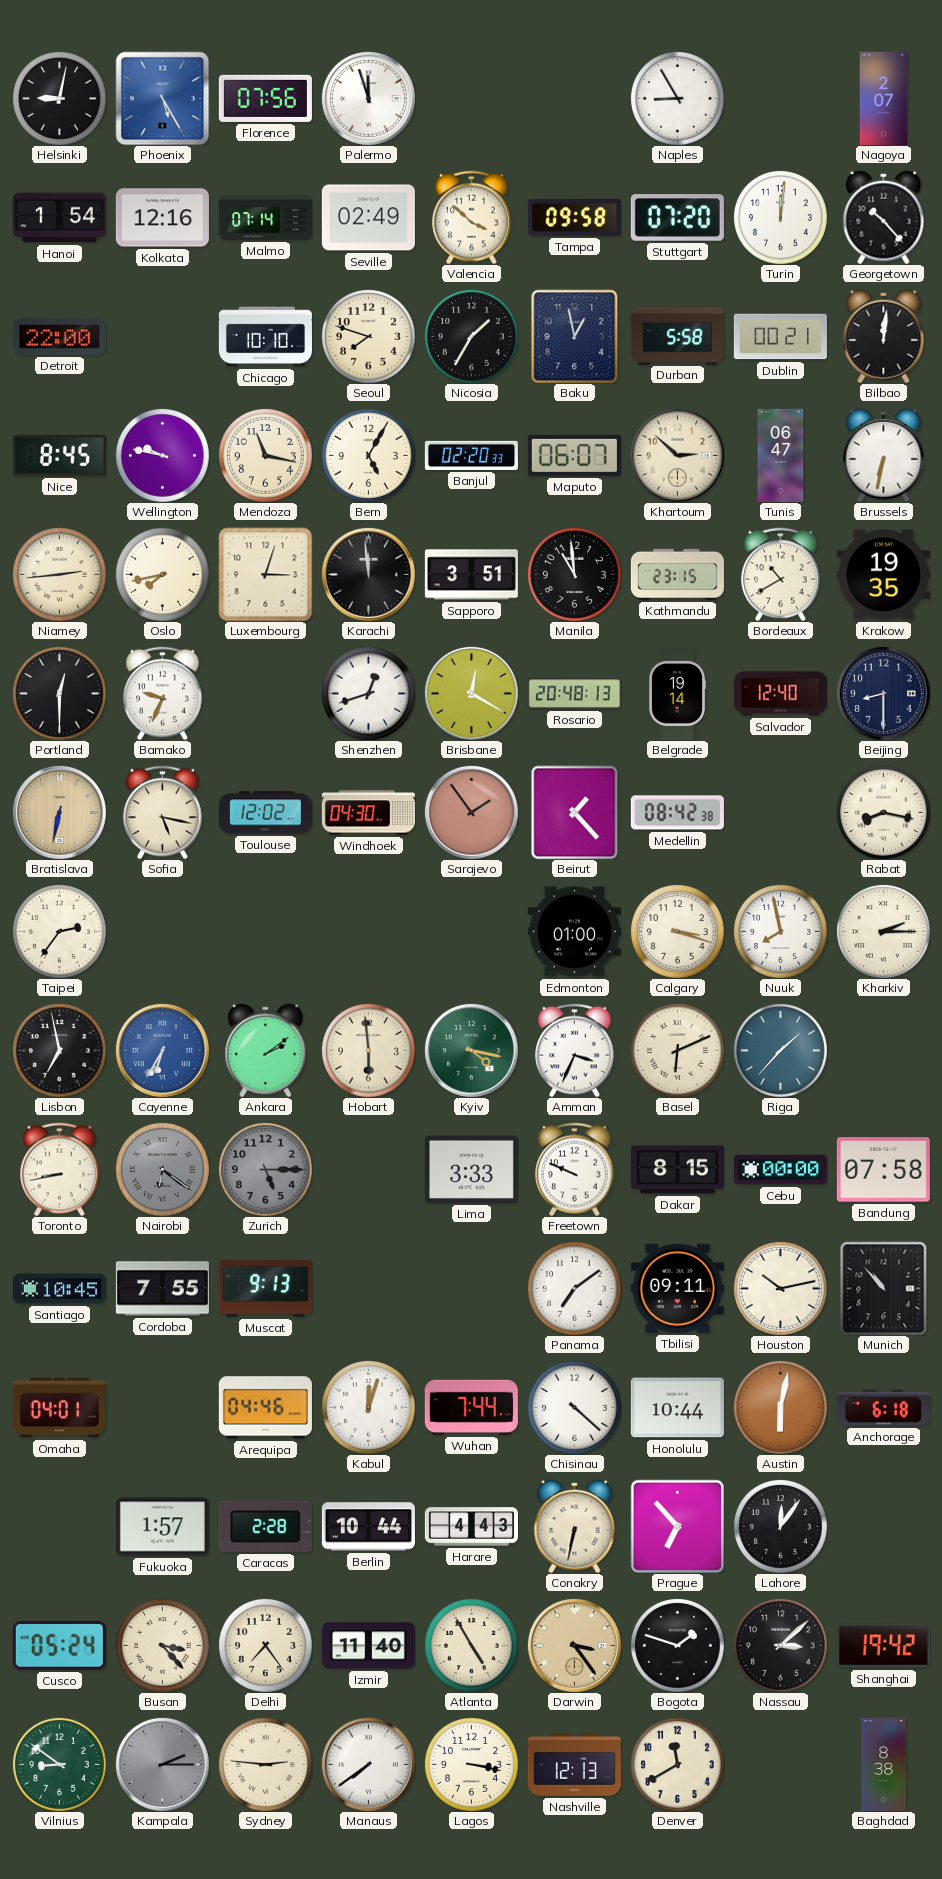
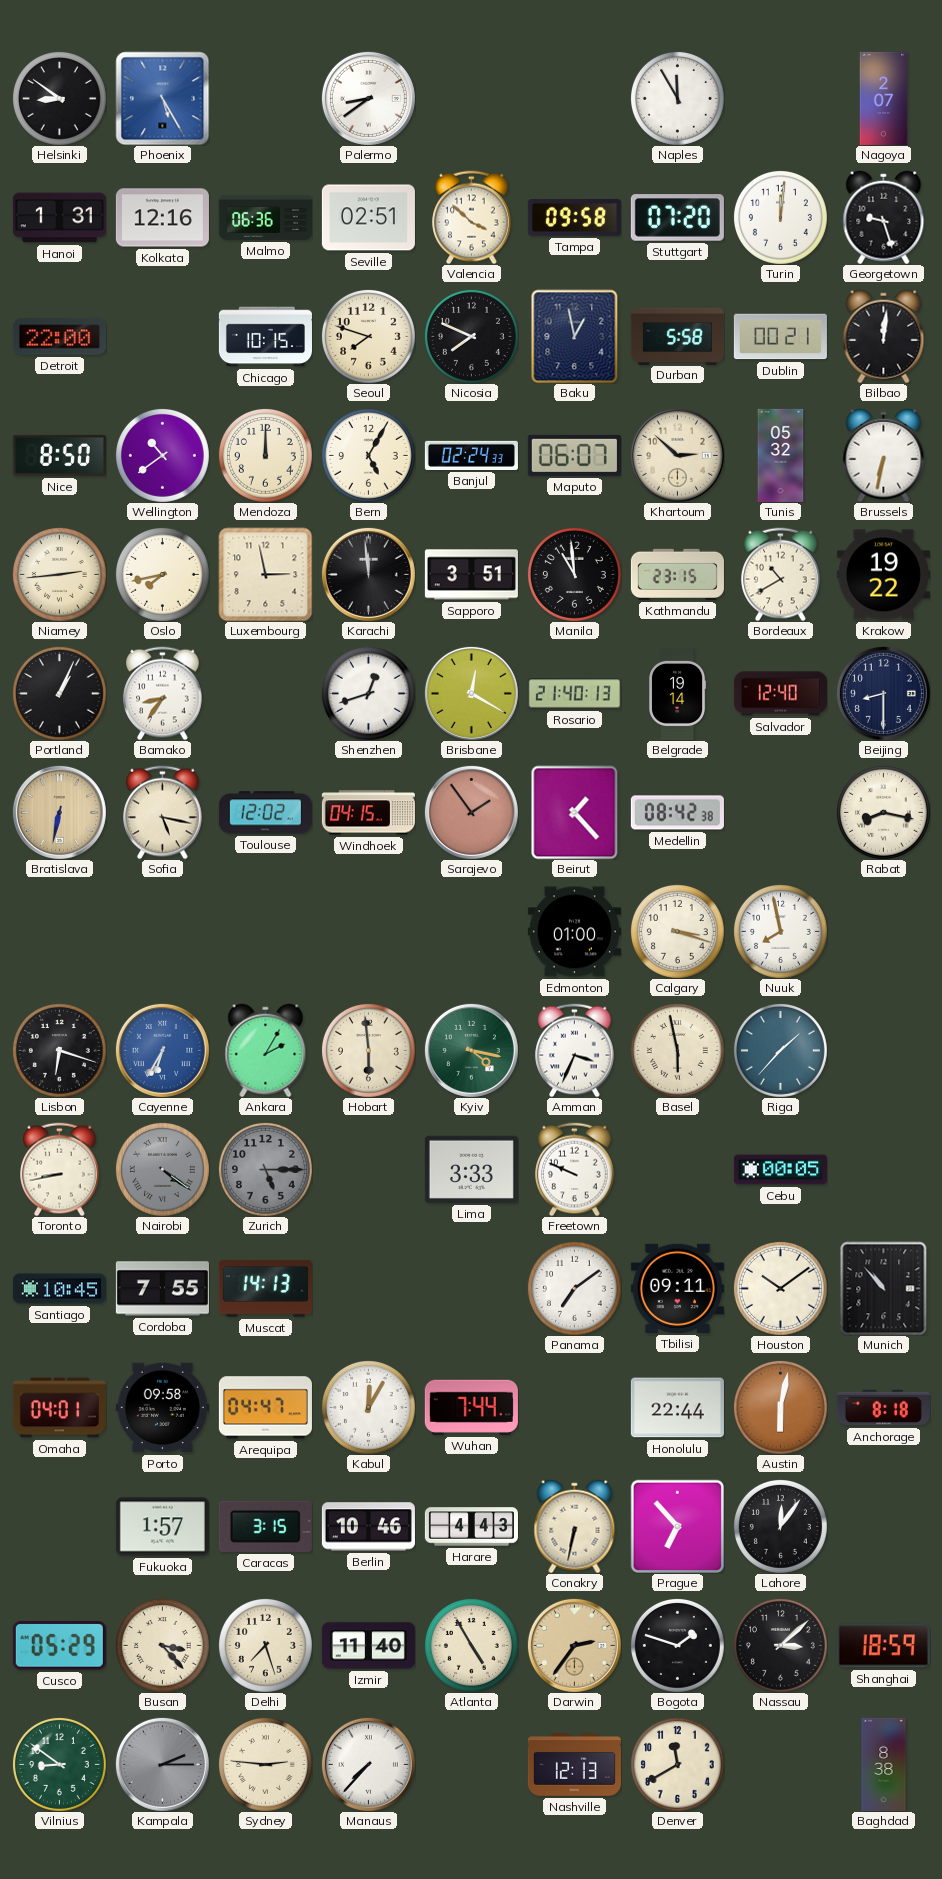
Helsinki: 9:02 -> 8:51 (59, 98)
Florence: 07:56 -> none (265, 98)
Palermo: 11:57 -> 8:39 (368, 98)
Naples: 8:55 -> 11:55 (677, 98)
Hanoi: 1:54 -> 1:31 (59, 218)
Malmo: 07:14 -> 06:36 (265, 217)
Seville: 02:49 -> 02:51 (368, 218)
Georgetown: 10:23 -> 9:27 (884, 217)
Chicago: 10:10 -> 10:15 (265, 337)
Nicosia: 1:35 -> 7:49 (471, 336)
Nice: 8:45 -> 8:50 (59, 455)
Wellington: 9:47 -> 10:39 (162, 455)
Mendoza: 11:17 -> 12:00 (265, 455)
Banjul: 02:20 -> 02:24 (471, 455)
Tunis: 06:47 -> 05:32 (781, 455)
Luxembourg: 3:03 -> 2:58 (265, 574)
Krakow: 19:35 -> 19:22 (883, 575)
Portland: 12:30 -> 1:04 (59, 693)
Bamako: 9:34 -> 8:36 (163, 693)
Rosario: 20:48 -> 21:40 (574, 694)
Windhoek: 04:30 -> 04:15 (368, 813)
Taipei: 2:36 -> none (59, 931)
Kharkiv: 2:15 -> none (883, 931)
Lisbon: 6:58 -> 6:18 (59, 1050)
Ankara: 2:09 -> 2:05 (266, 1050)
Basel: 6:11 -> 5:58 (677, 1050)
Nairobi: 6:21 -> 4:21 (162, 1169)
Dakar: 8:15 -> none (677, 1170)
Cebu: 00:00 -> 00:05 (780, 1170)
Bandung: 07:58 -> none (883, 1170)
Muscat: 9:13 -> 14:13 (265, 1289)
Houston: 10:13 -> 10:09 (780, 1288)
Porto: none -> 09:58 (162, 1408)
Arequipa: 04:46 -> 04:47 (265, 1408)
Kabul: 12:03 -> 12:05 (368, 1407)
Chisinau: 4:22 -> none (574, 1407)
Honolulu: 10:44 -> 22:44 (677, 1408)
Anchorage: 6:18 -> 8:18 (883, 1408)
Caracas: 2:28 -> 3:15 (265, 1526)
Berlin: 10:44 -> 10:46 (368, 1527)
Cusco: 05:24 -> 05:29 (59, 1646)
Delhi: 7:24 -> 7:27 (265, 1645)
Darwin: 3:24 -> 2:36 (574, 1645)
Shanghai: 19:42 -> 18:59 (883, 1646)
Manaus: 7:39 -> 7:37 (368, 1764)
Lagos: 3:17 -> none (471, 1764)
